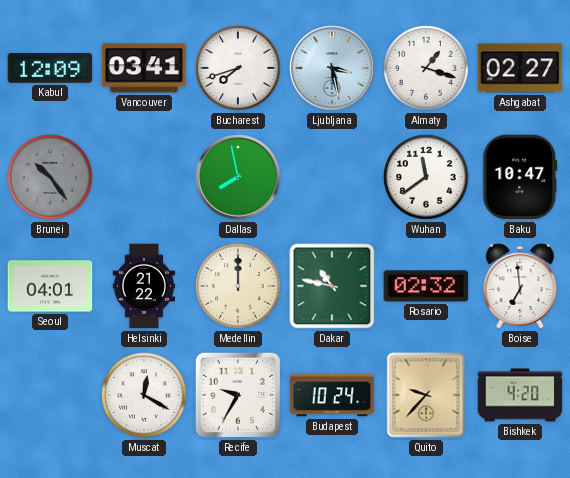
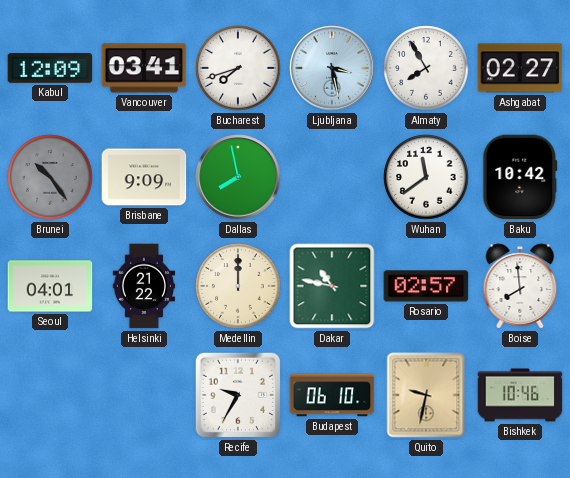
Almaty: 1:18 -> 7:55 (426, 68)
Brisbane: none -> 9:09 (144, 177)
Baku: 10:47 -> 10:42 (520, 177)
Rosario: 02:32 -> 02:57 (426, 286)
Boise: 6:59 -> 7:59 (520, 286)
Muscat: 12:20 -> none (144, 395)
Budapest: 10:24 -> 06:10 (332, 395)
Quito: 9:37 -> 9:32 (426, 395)
Bishkek: 4:20 -> 10:46 (520, 395)
